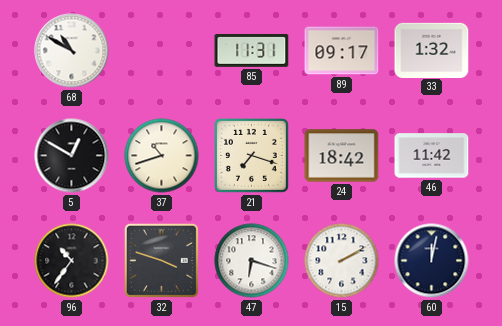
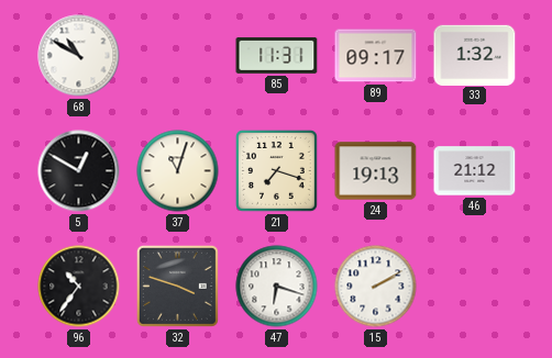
37: 10:42 -> 11:03 (178, 171)
24: 18:42 -> 19:13 (376, 171)
46: 11:42 -> 21:12 (475, 171)
60: 12:02 -> none (432, 261)
